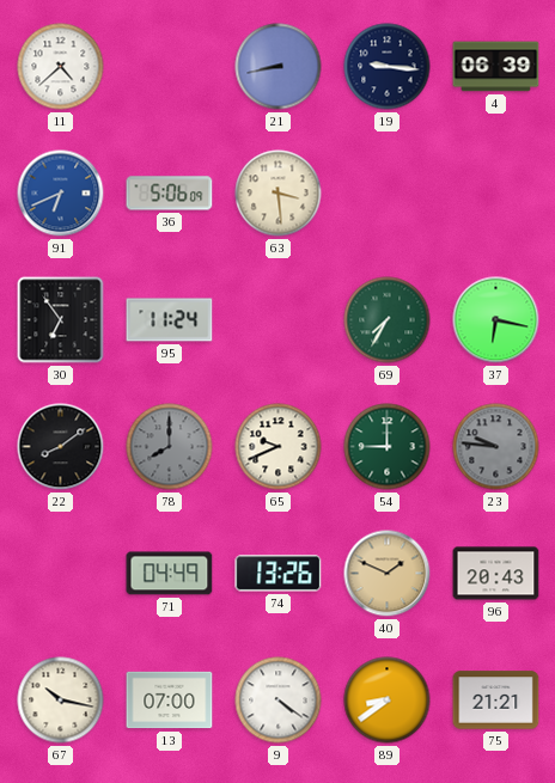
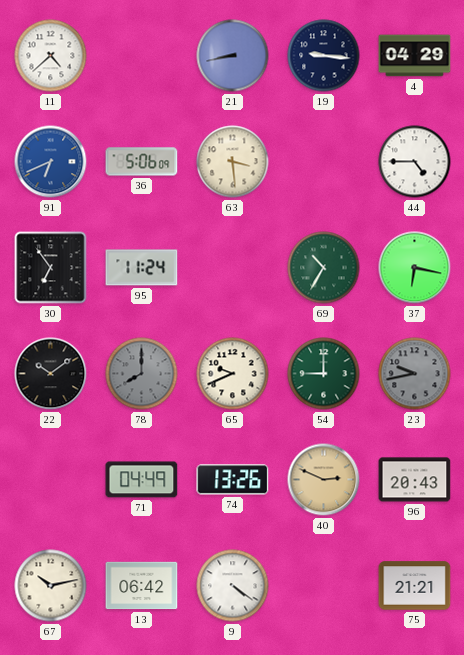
4: 06:39 -> 04:29 (415, 56)
44: none -> 4:45 (415, 162)
69: 7:35 -> 10:35 (324, 268)
22: 8:09 -> 10:09 (51, 374)
23: 9:46 -> 9:43 (415, 374)
40: 1:49 -> 2:49 (324, 480)
67: 10:17 -> 10:13 (51, 586)
13: 07:00 -> 06:42 (142, 586)
89: 8:39 -> none (388, 701)
